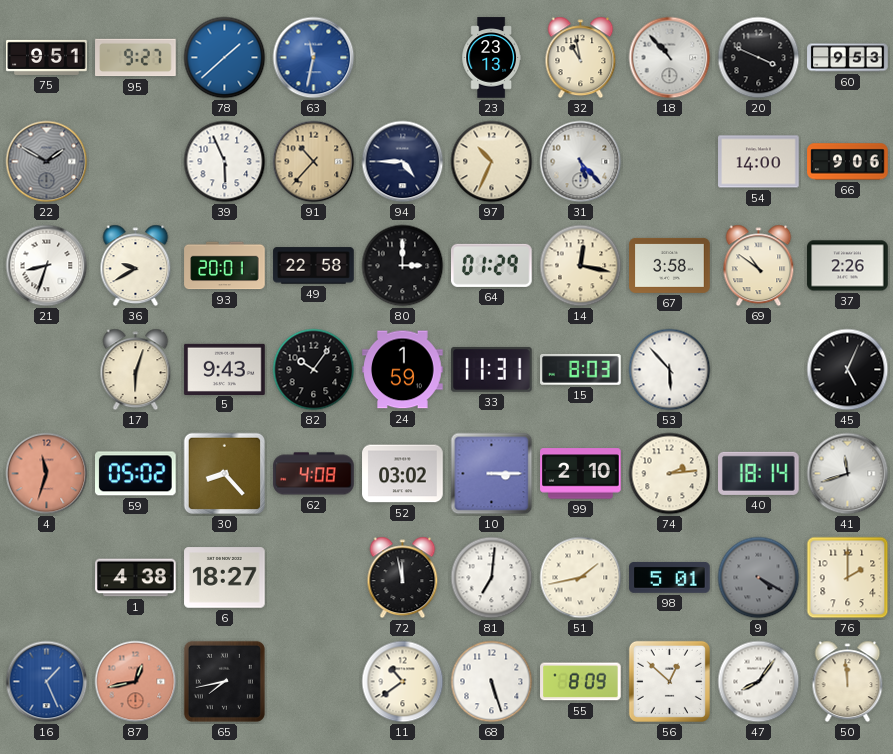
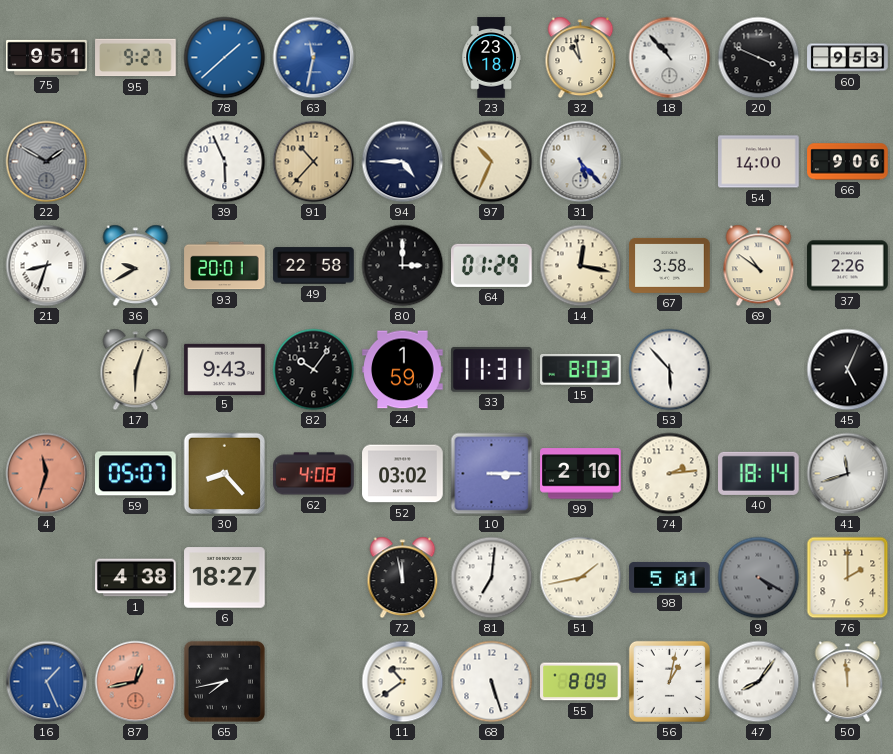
23: 23:13 -> 23:18 (491, 58)
59: 05:02 -> 05:07 (136, 474)
56: 12:52 -> 1:02 (669, 681)
